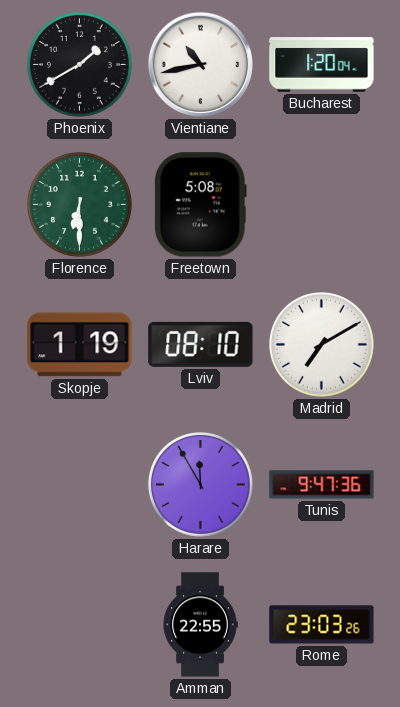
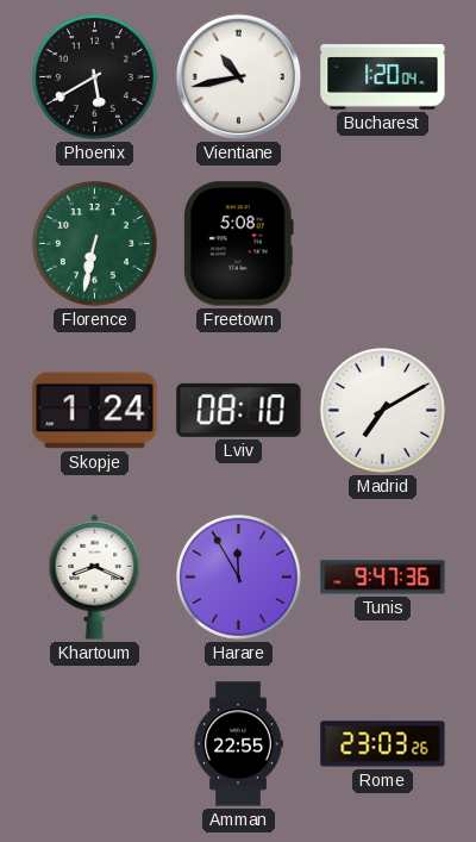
Phoenix: 1:40 -> 5:40 (94, 76)
Florence: 6:30 -> 6:32 (94, 243)
Skopje: 1:19 -> 1:24 (95, 411)
Khartoum: none -> 8:19 (95, 578)
